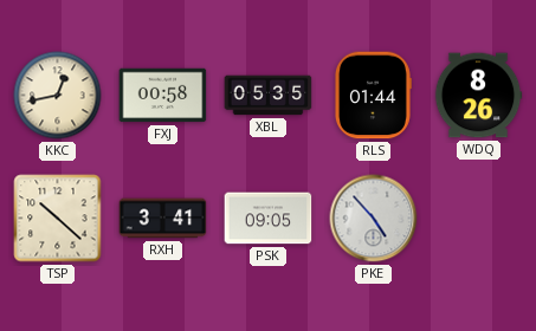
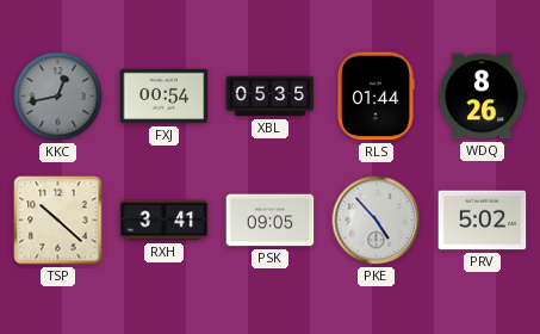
KKC dial: cream -> grey (58, 97)
FXJ: 00:58 -> 00:54 (165, 97)
PRV: none -> 5:02 (483, 221)
